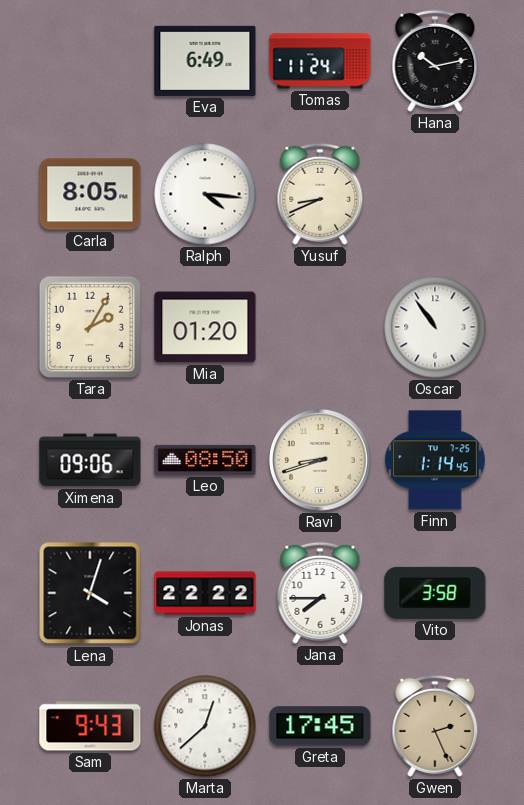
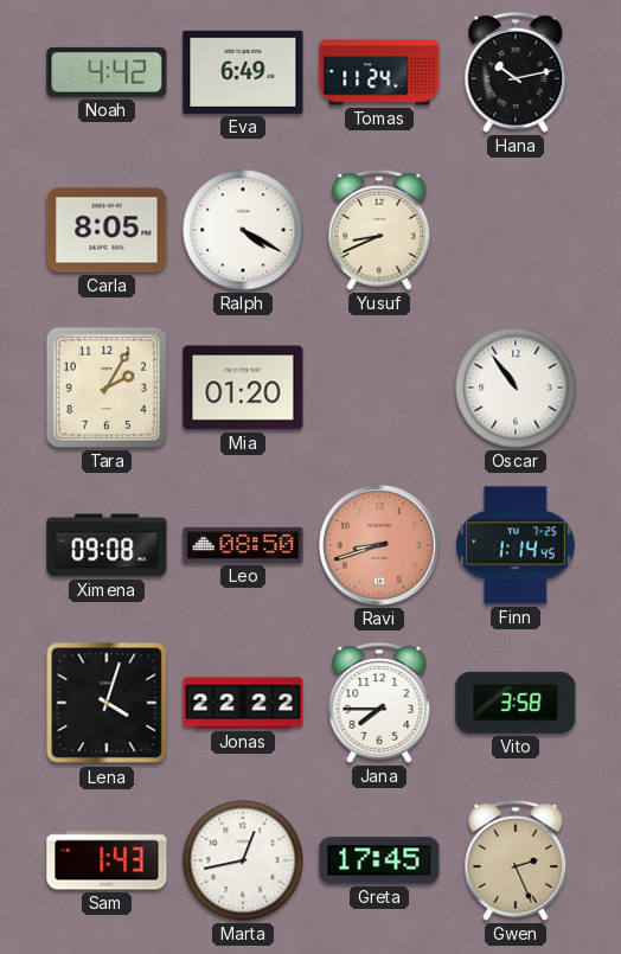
Noah: none -> 4:42 (107, 72)
Ralph: 4:16 -> 4:20 (243, 230)
Ximena: 09:06 -> 09:08 (107, 545)
Ravi dial: cream -> salmon (380, 546)
Sam: 9:43 -> 1:43 (107, 860)
Marta: 12:38 -> 12:43 (243, 860)
